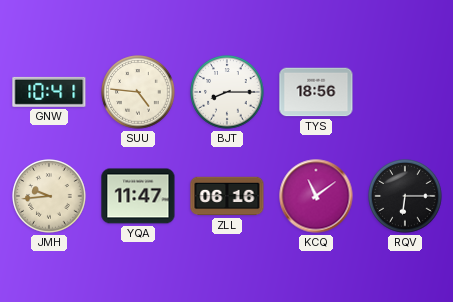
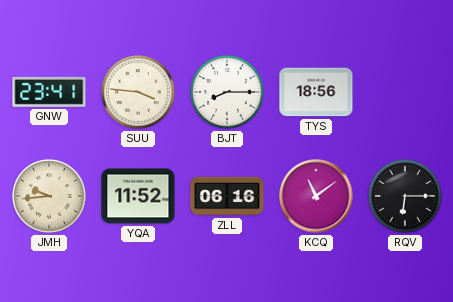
GNW: 10:41 -> 23:41 (49, 92)
SUU: 4:46 -> 3:46 (138, 92)
YQA: 11:47 -> 11:52 (138, 196)
